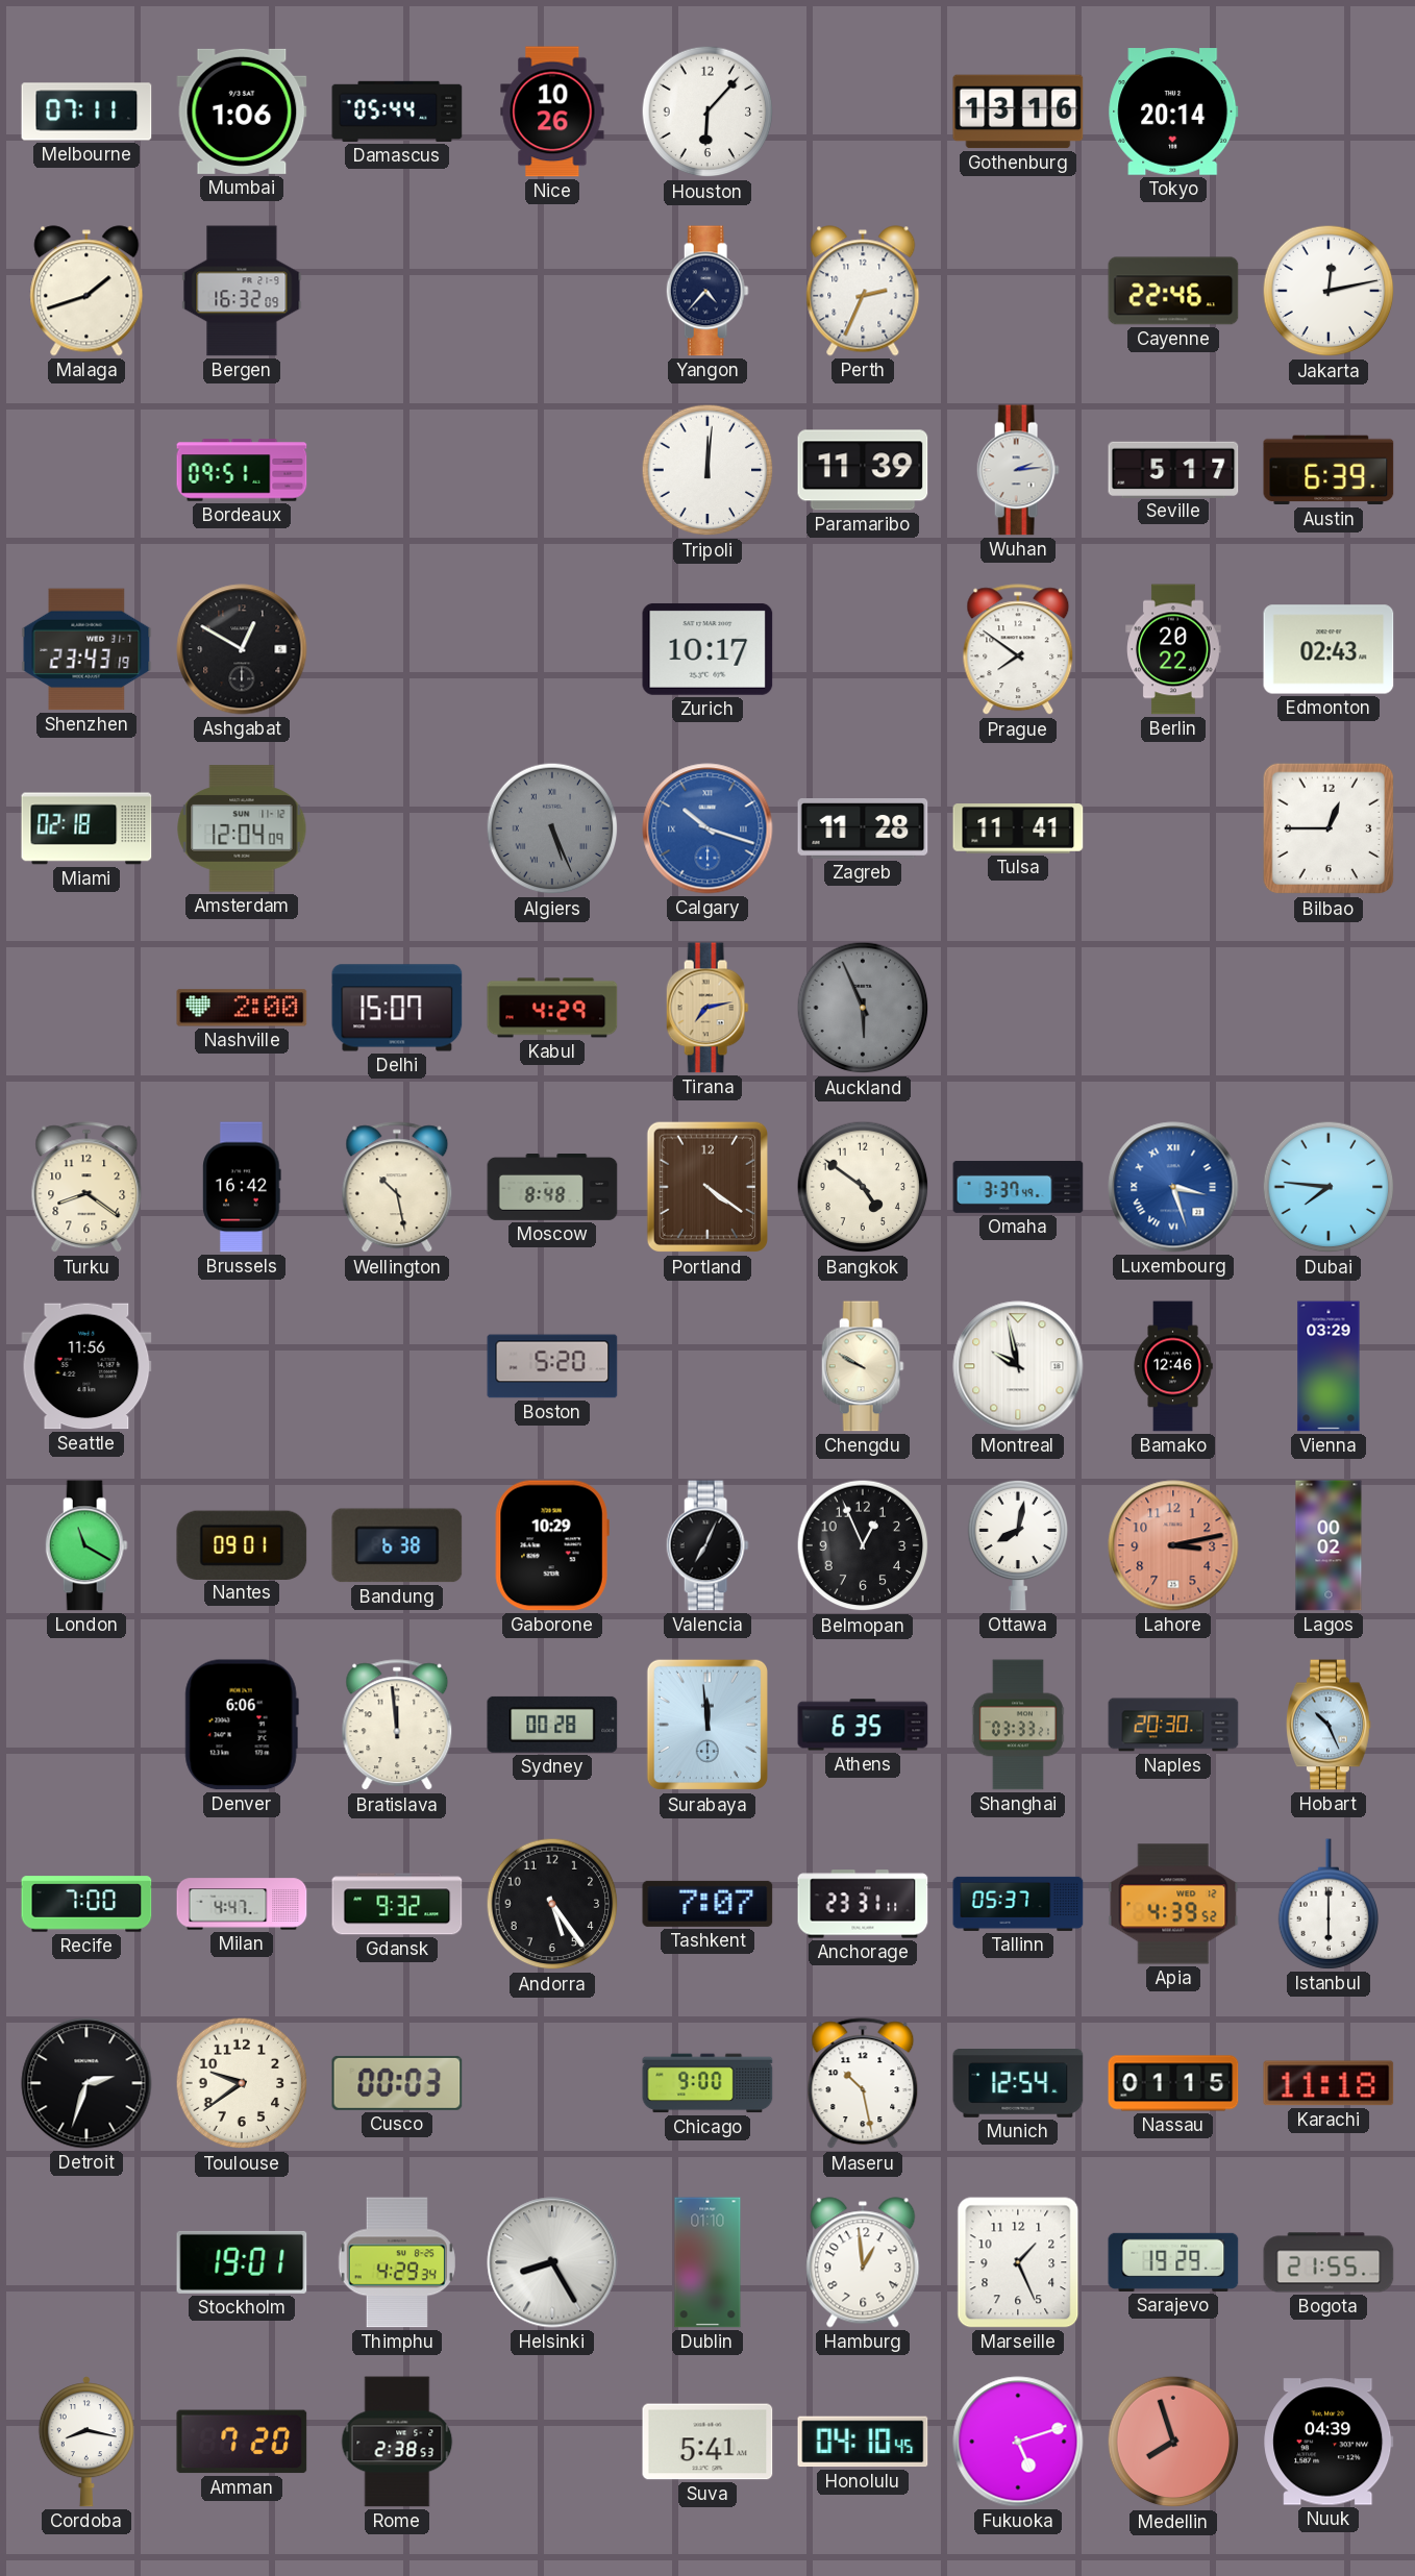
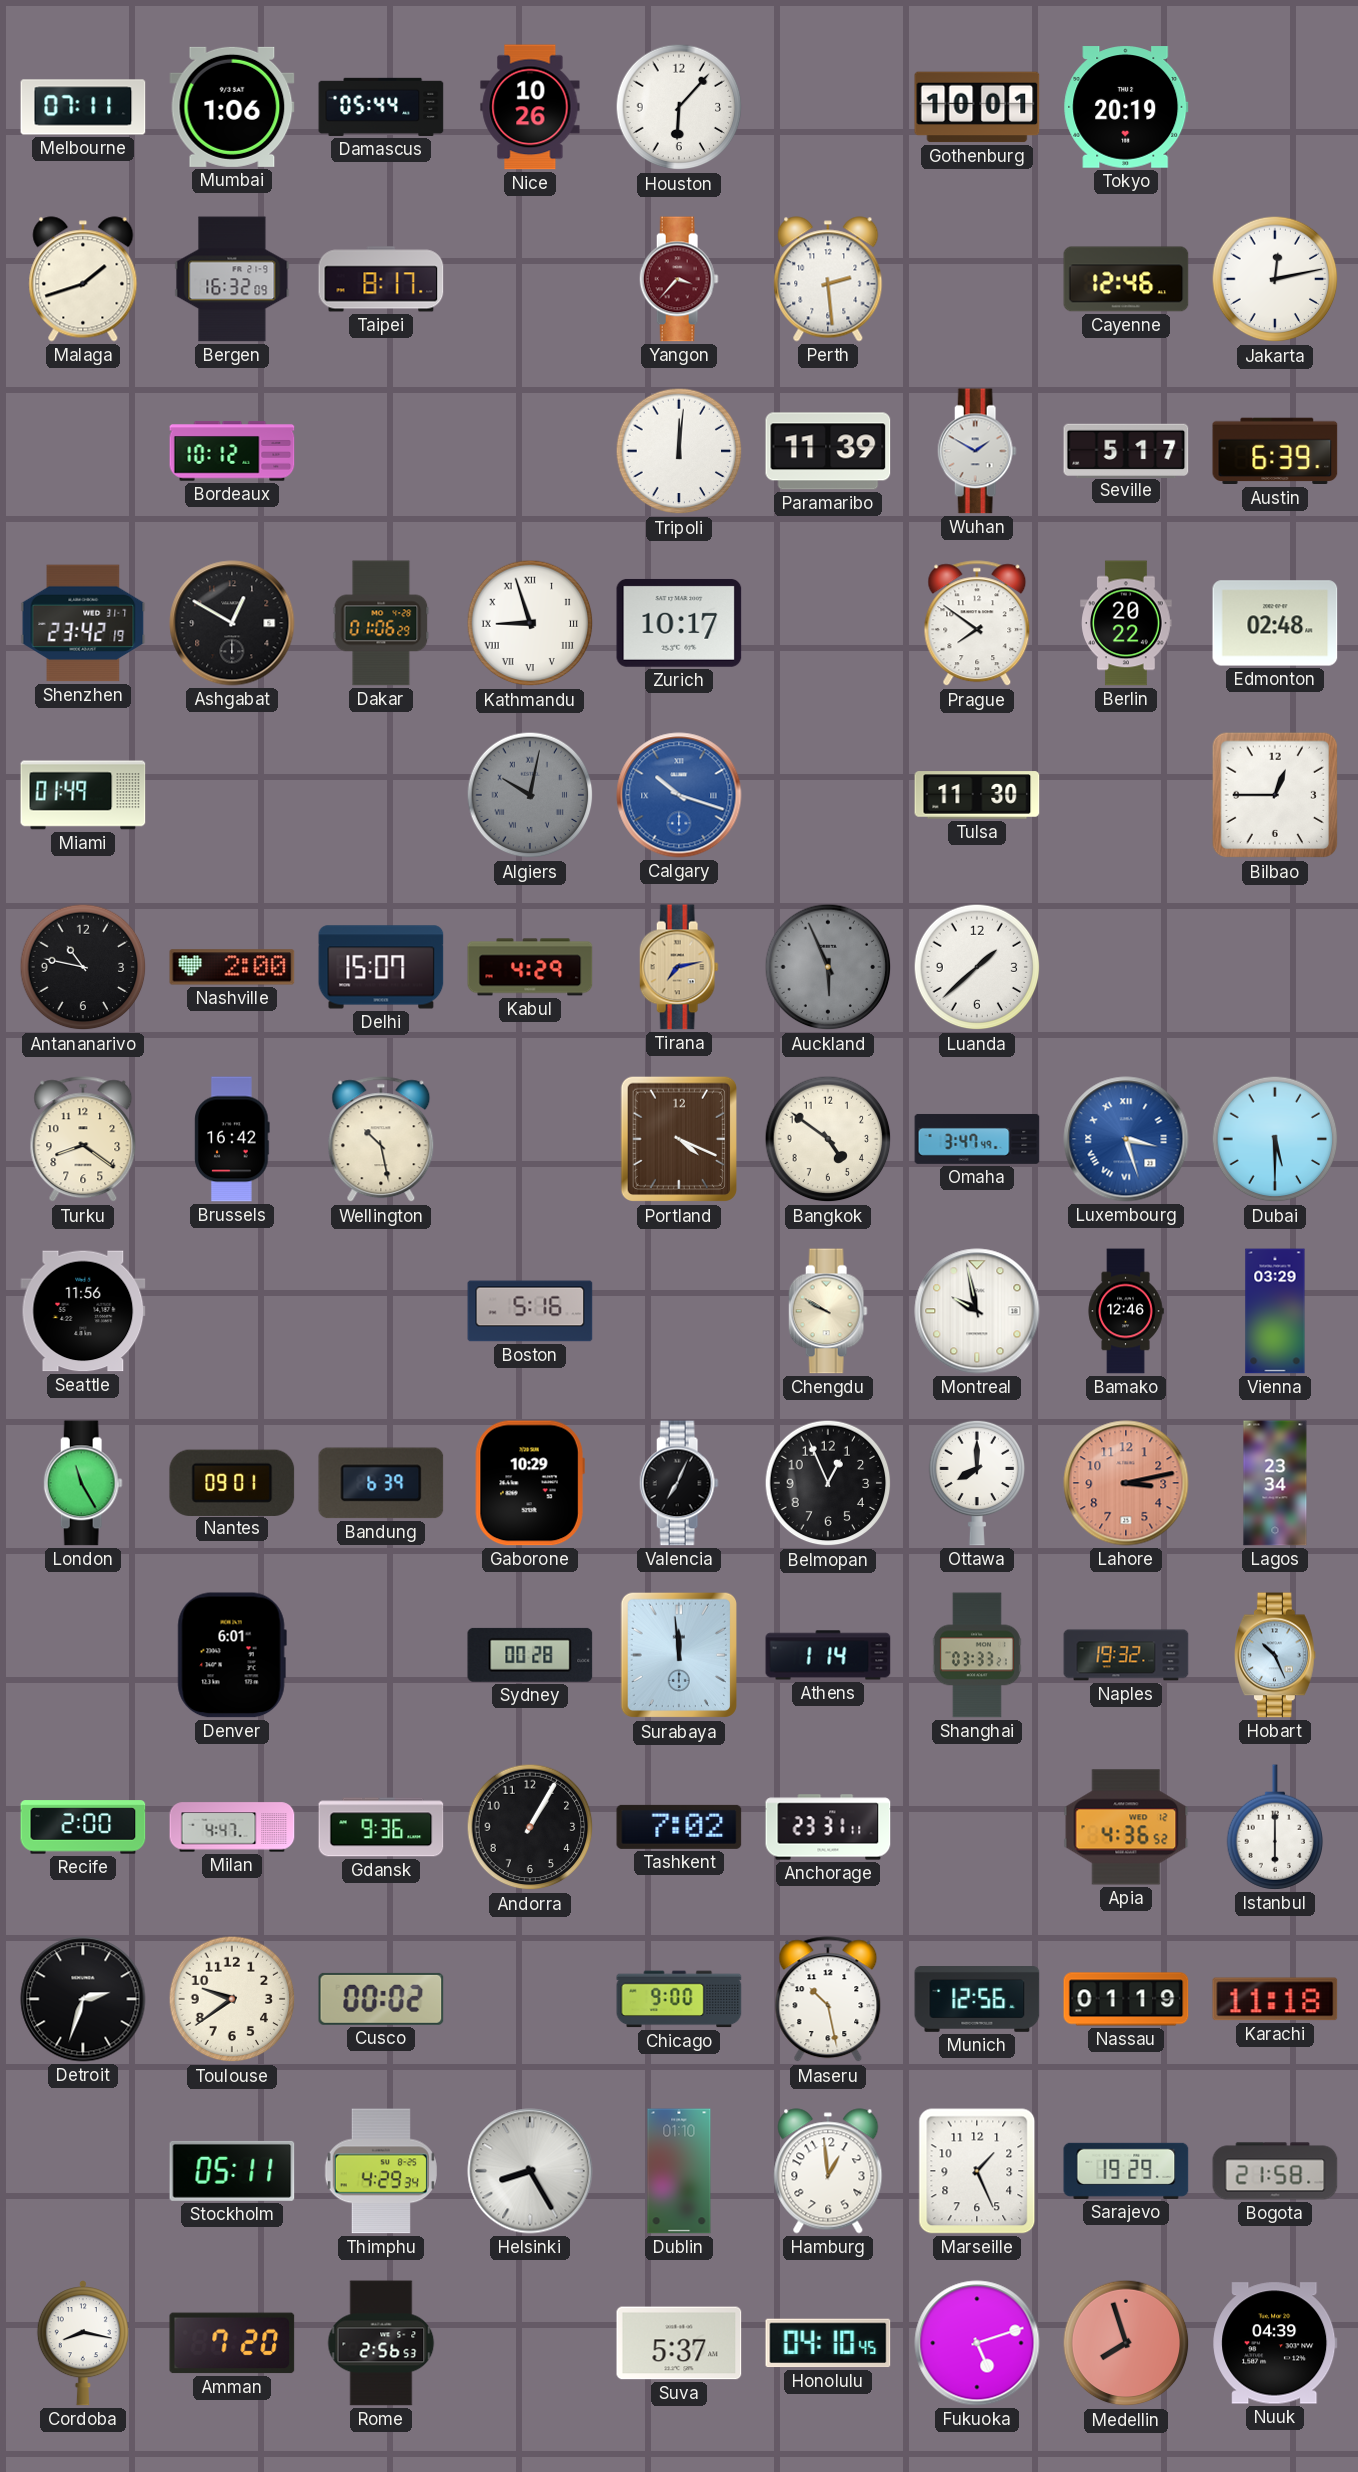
Gothenburg: 13:16 -> 10:01 (977, 107)
Tokyo: 20:14 -> 20:19 (1126, 107)
Taipei: none -> 8:17 (381, 279)
Yangon: 4:37 -> 3:37 (679, 279)
Yangon dial: navy -> burgundy (679, 279)
Perth: 2:34 -> 2:29 (828, 279)
Cayenne: 22:46 -> 12:46 (1126, 279)
Bordeaux: 09:51 -> 10:12 (232, 451)
Wuhan: 2:14 -> 1:50 (977, 451)
Shenzhen: 23:43 -> 23:42 (83, 623)
Dakar: none -> 01:06 (381, 623)
Kathmandu: none -> 8:57 (530, 623)
Edmonton: 02:43 -> 02:48 (1275, 623)
Miami: 02:18 -> 01:49 (83, 795)
Amsterdam: 12:04 -> none (242, 828)
Algiers: 5:26 -> 10:02 (530, 795)
Zagreb: 11:28 -> none (863, 829)
Tulsa: 11:41 -> 11:30 (977, 795)
Antananarivo: none -> 10:47 (83, 967)
Luanda: none -> 1:38 (977, 967)
Moscow: 8:48 -> none (552, 1188)
Portland: 4:21 -> 4:19 (678, 1139)
Omaha: 3:37 -> 3:47 (977, 1139)
Dubai: 7:46 -> 5:30 (1275, 1139)
Boston: 5:20 -> 5:16 (530, 1311)
London: 11:20 -> 11:25 (83, 1483)
Bandung: 6:38 -> 6:39 (381, 1483)
Ottawa: 8:02 -> 8:00 (977, 1483)
Lagos: 00:02 -> 23:34 (1275, 1483)
Denver: 6:06 -> 6:01 (232, 1655)
Bratislava: 11:59 -> none (397, 1726)
Athens: 6:35 -> 1:14 (828, 1655)
Naples: 20:30 -> 19:32 (1126, 1655)
Recife: 7:00 -> 2:00 (83, 1827)
Gdansk: 9:32 -> 9:36 (381, 1827)
Andorra: 5:24 -> 1:05 (530, 1827)
Tashkent: 7:07 -> 7:02 (679, 1827)
Tallinn: 05:37 -> none (1018, 1904)
Apia: 4:39 -> 4:36 (1126, 1827)
Cusco: 00:03 -> 00:02 (381, 1999)
Munich: 12:54 -> 12:56 (977, 2000)
Nassau: 01:15 -> 01:19 (1126, 1999)
Stockholm: 19:01 -> 05:11 (232, 2171)
Bogota: 21:55 -> 21:58 (1275, 2171)
Rome: 2:38 -> 2:56 (381, 2343)
Suva: 5:41 -> 5:37 (679, 2343)
